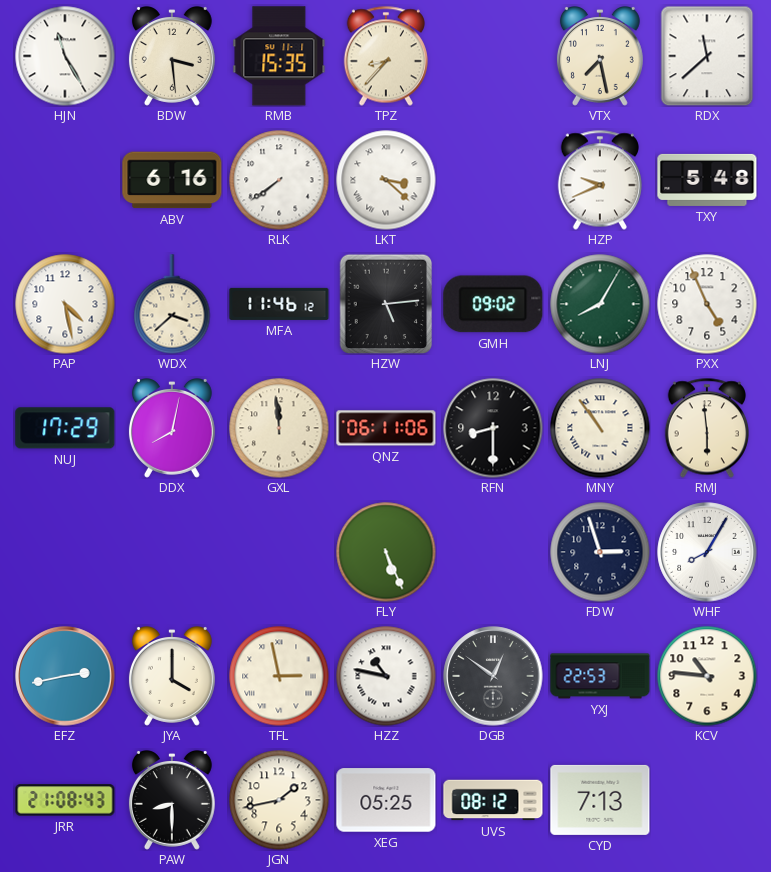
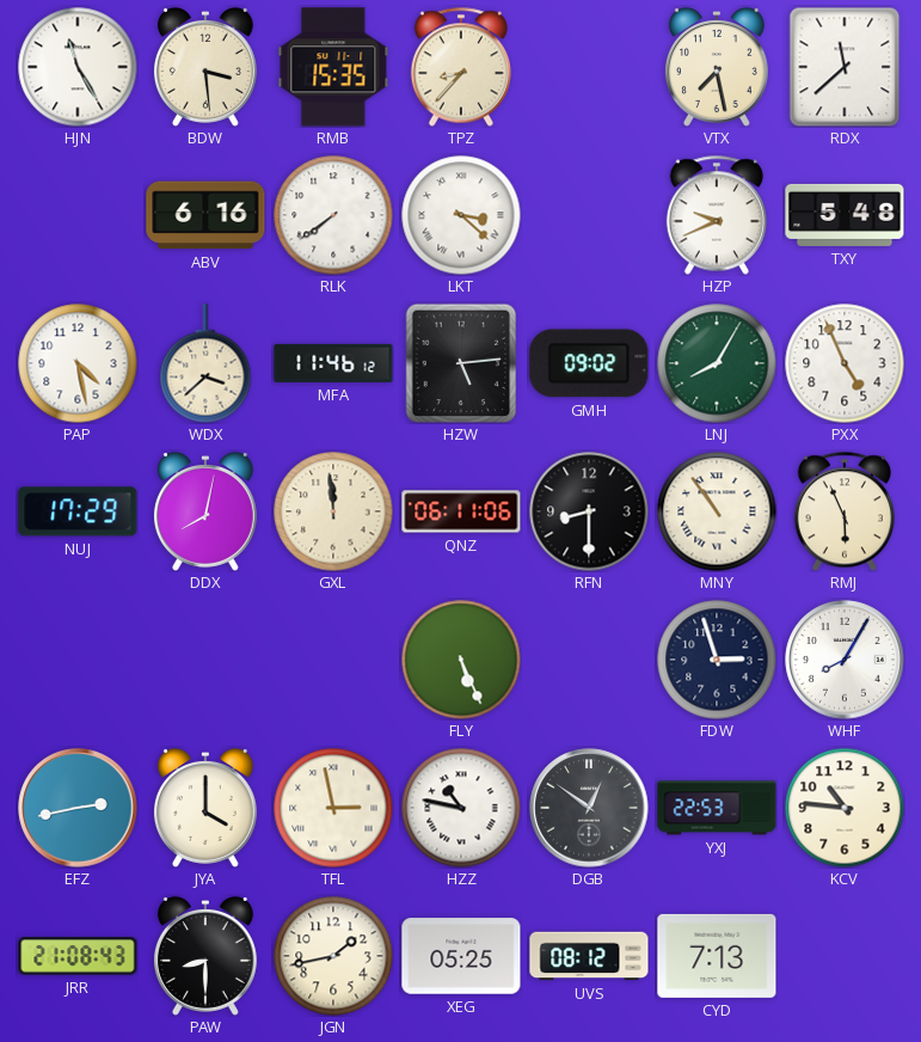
RMJ: 5:59 -> 5:56 (845, 511)
